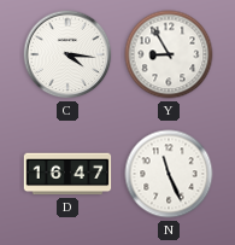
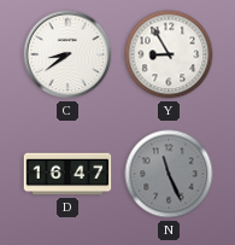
C: 4:16 -> 8:39 (67, 54)
N dial: white -> grey (169, 174)
